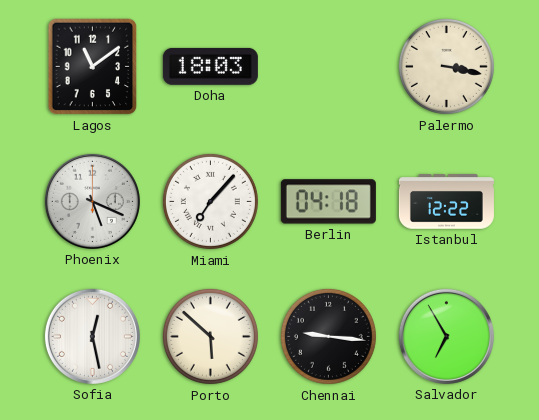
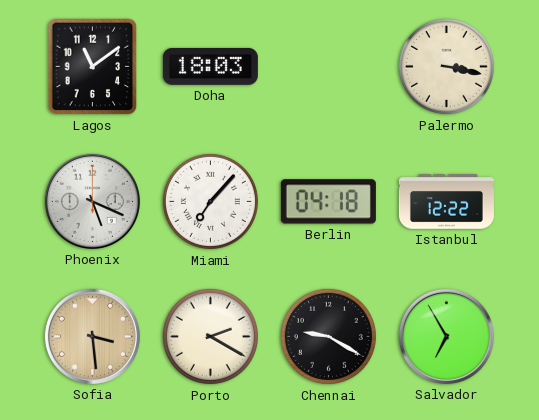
Sofia: 12:28 -> 3:29 (92, 336)
Sofia dial: white -> champagne (92, 336)
Porto: 5:52 -> 2:20 (210, 336)
Chennai: 9:16 -> 9:20 (328, 336)
